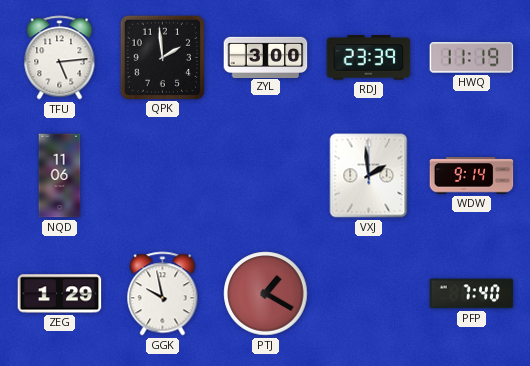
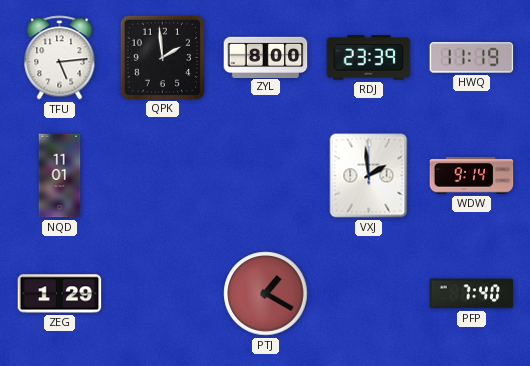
ZYL: 3:00 -> 8:00 (266, 57)
NQD: 11:06 -> 11:01 (60, 176)
GGK: 9:58 -> none (163, 294)
